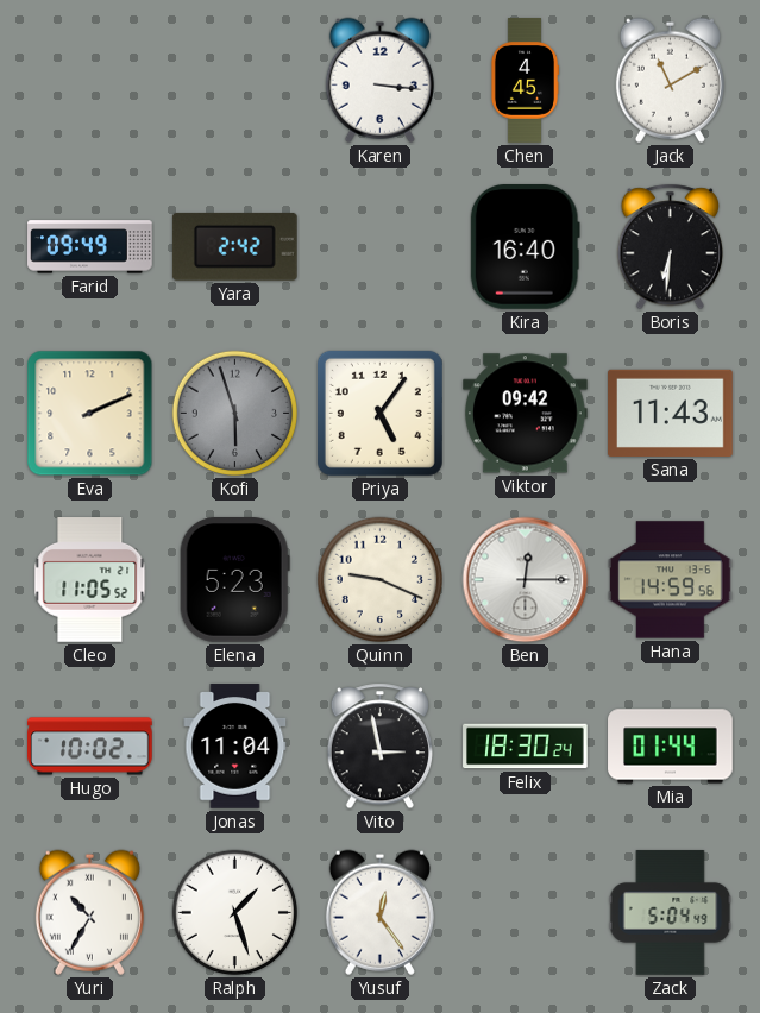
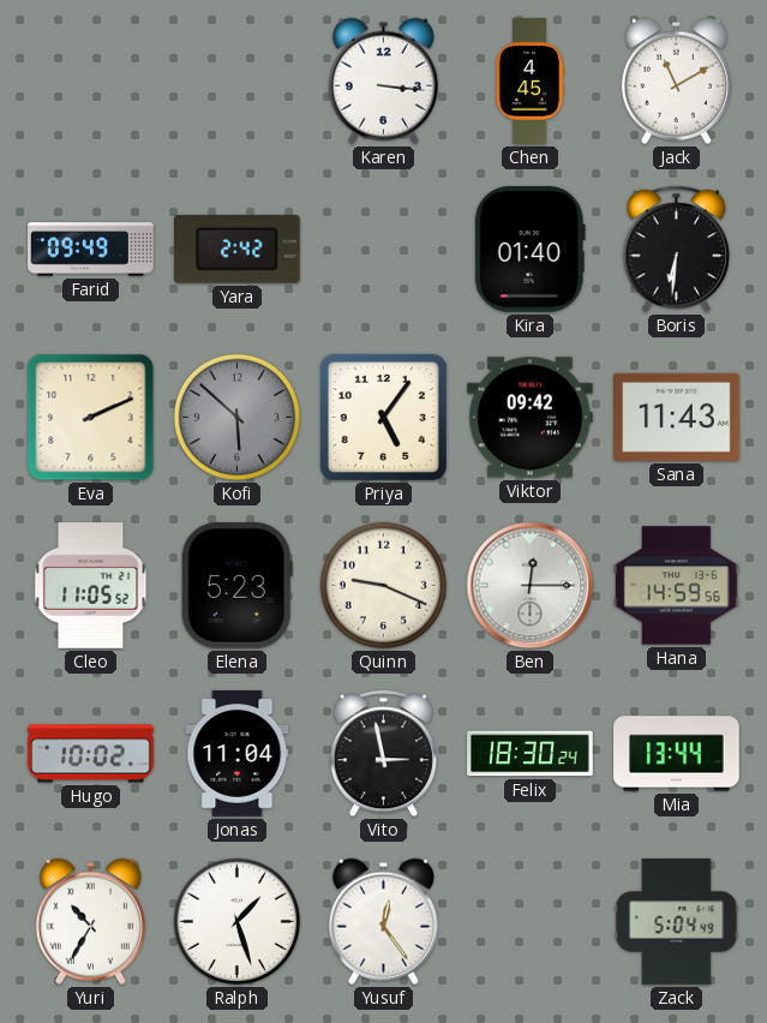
Kira: 16:40 -> 01:40 (529, 250)
Kofi: 5:57 -> 5:52 (238, 418)
Mia: 01:44 -> 13:44 (677, 754)
